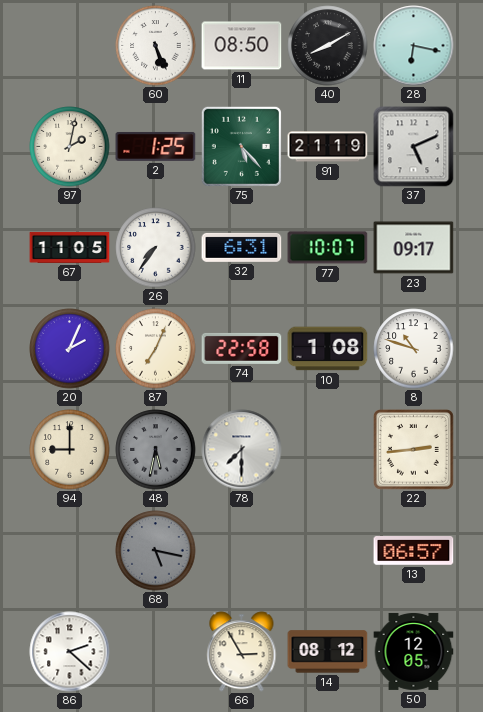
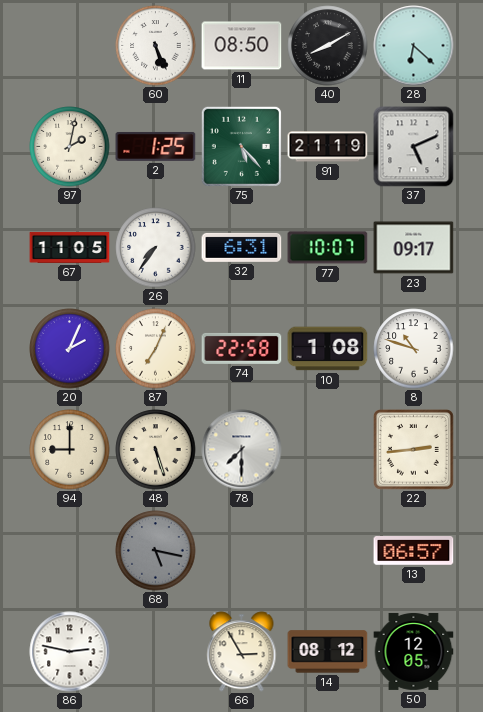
28: 6:17 -> 6:22 (414, 46)
48: 5:32 -> 5:27 (156, 450)
48 dial: grey -> cream (156, 450)
86: 2:22 -> 2:47 (70, 652)
